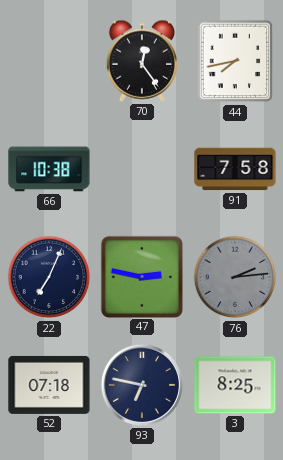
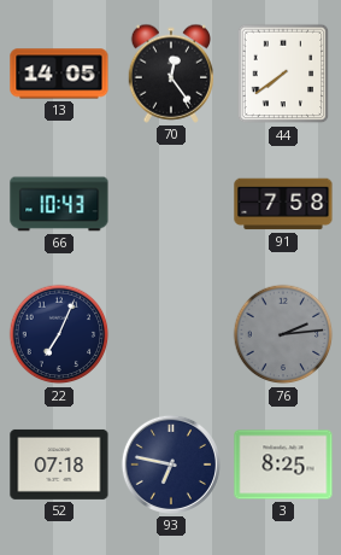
13: none -> 14:05 (59, 74)
44: 7:43 -> 7:39 (283, 74)
66: 10:38 -> 10:43 (59, 204)
47: 2:47 -> none (141, 276)
